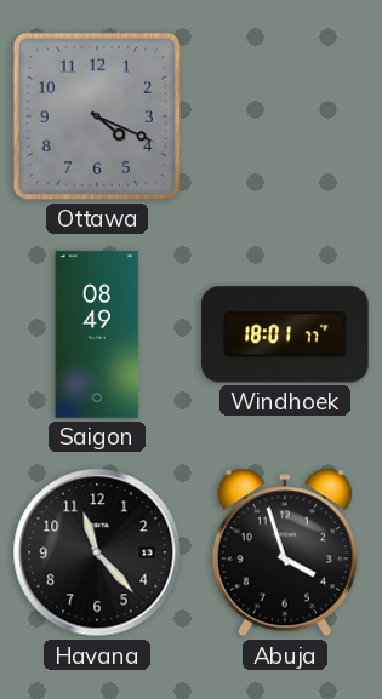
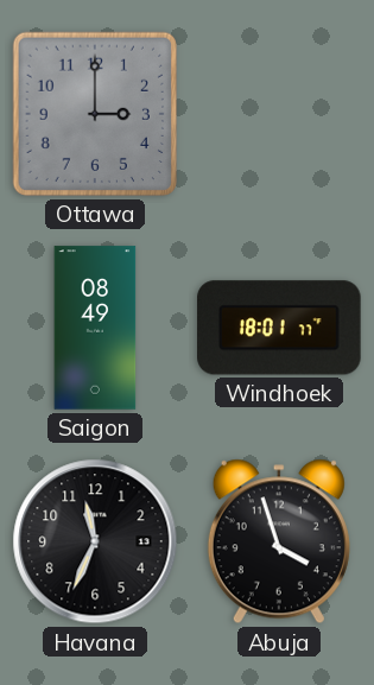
Ottawa: 4:19 -> 3:00 (95, 114)
Havana: 11:23 -> 11:34 (95, 541)
